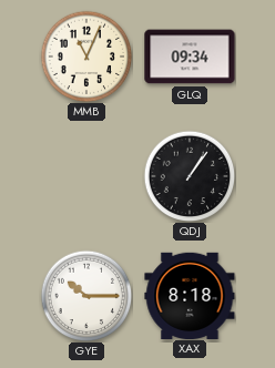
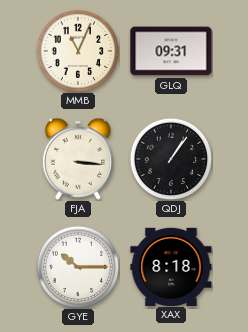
GLQ: 09:34 -> 09:31 (171, 51)
FJA: none -> 3:16 (78, 159)
